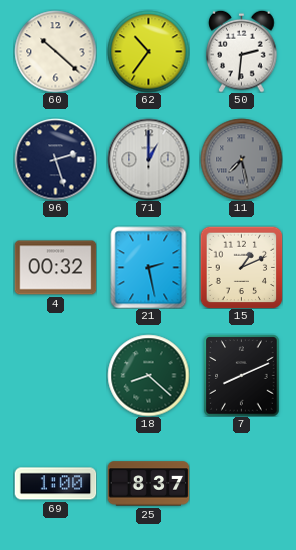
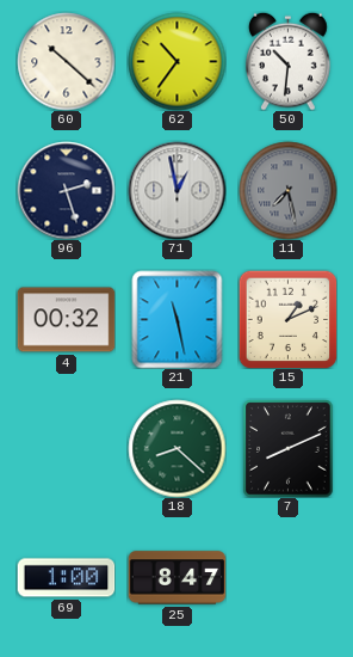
50: 2:31 -> 10:31 (289, 61)
71: 1:00 -> 12:58 (176, 190)
21: 2:28 -> 11:28 (178, 319)
25: 8:37 -> 8:47 (176, 578)
